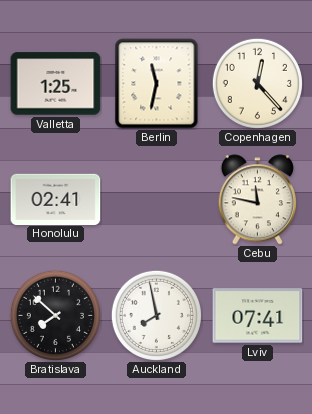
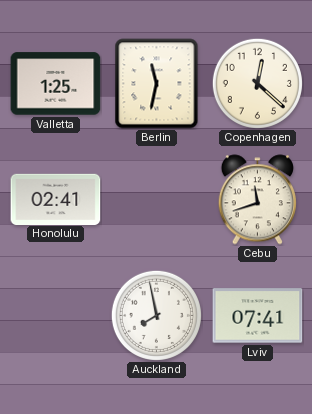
Copenhagen: 12:23 -> 12:22 (257, 83)
Cebu: 11:47 -> 11:42 (257, 200)
Bratislava: 7:52 -> none (55, 315)
